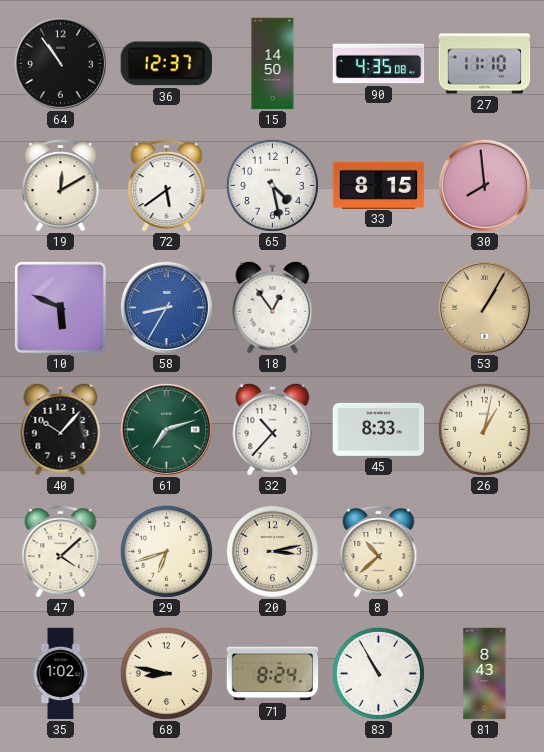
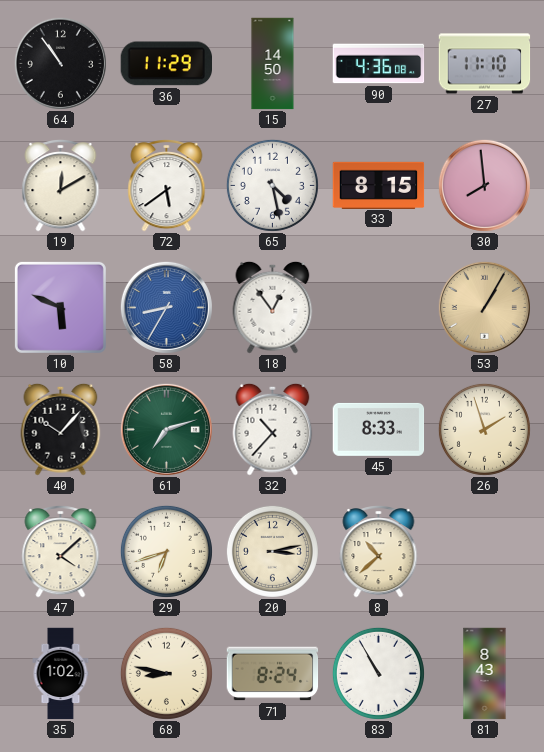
36: 12:37 -> 11:29 (166, 64)
90: 4:35 -> 4:36 (379, 64)
26: 1:02 -> 1:57 (484, 429)
